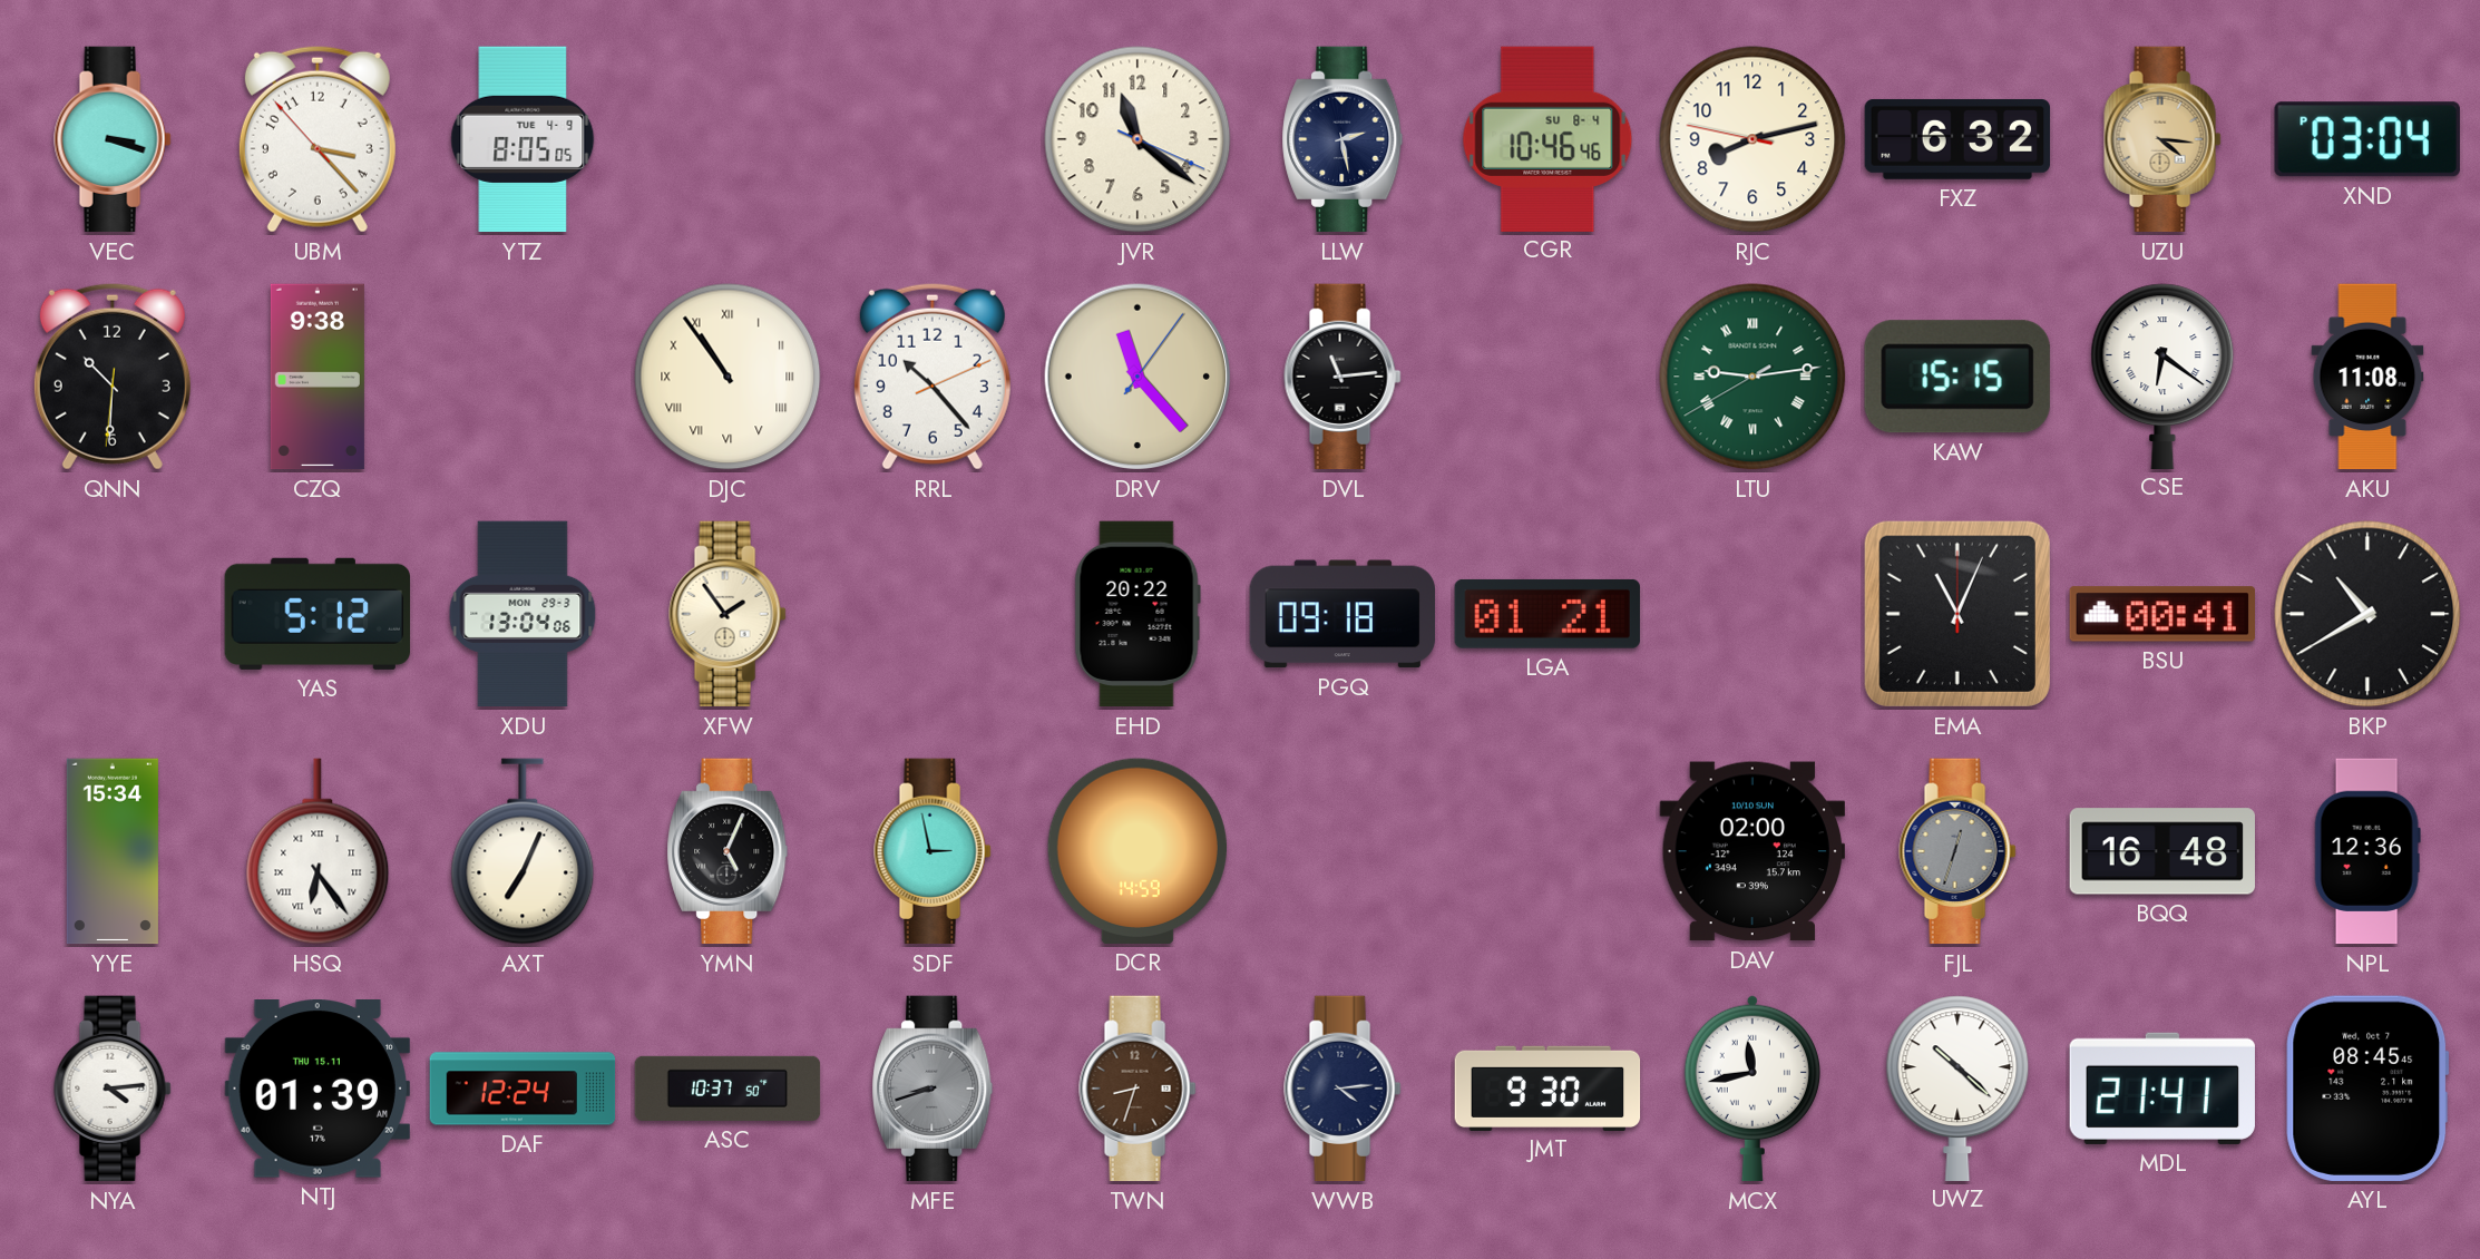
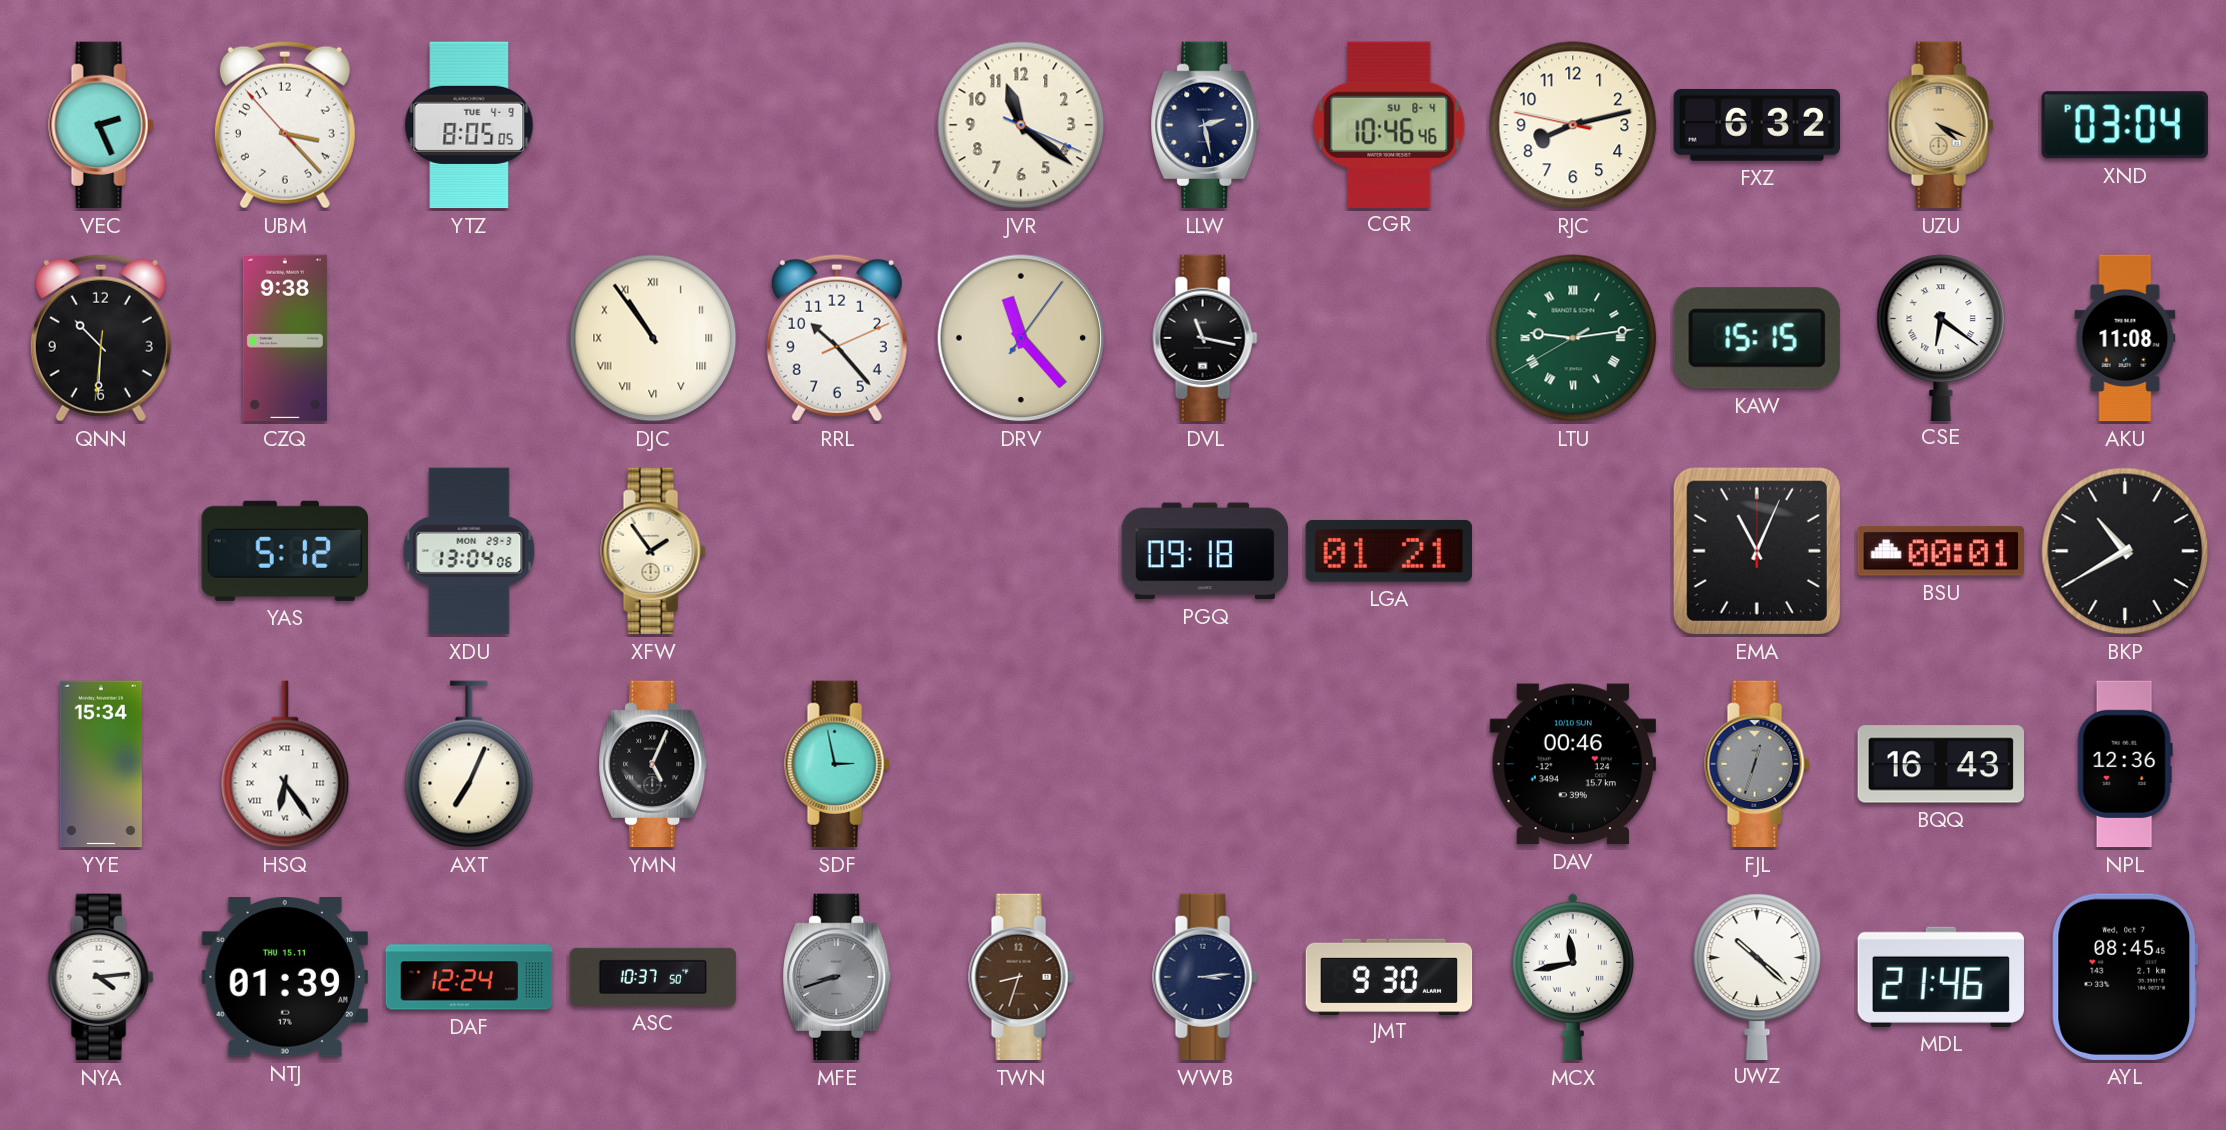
VEC: 3:18 -> 2:26 (101, 125)
UZU: 4:16 -> 4:19 (1941, 125)
DVL: 11:14 -> 11:17 (1205, 338)
EHD: 20:22 -> none (1138, 614)
BSU: 00:41 -> 00:01 (1940, 551)
DCR: 14:59 -> none (1138, 851)
DAV: 02:00 -> 00:46 (1572, 764)
BQQ: 16:48 -> 16:43 (1940, 764)
WWB: 4:14 -> 3:14 (1205, 977)
MDL: 21:41 -> 21:46 (1940, 977)
